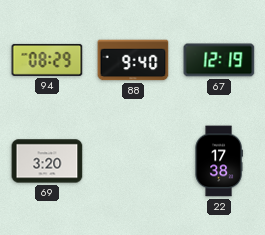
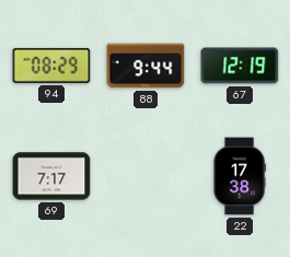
88: 9:40 -> 9:44 (146, 66)
69: 3:20 -> 7:17 (51, 176)
